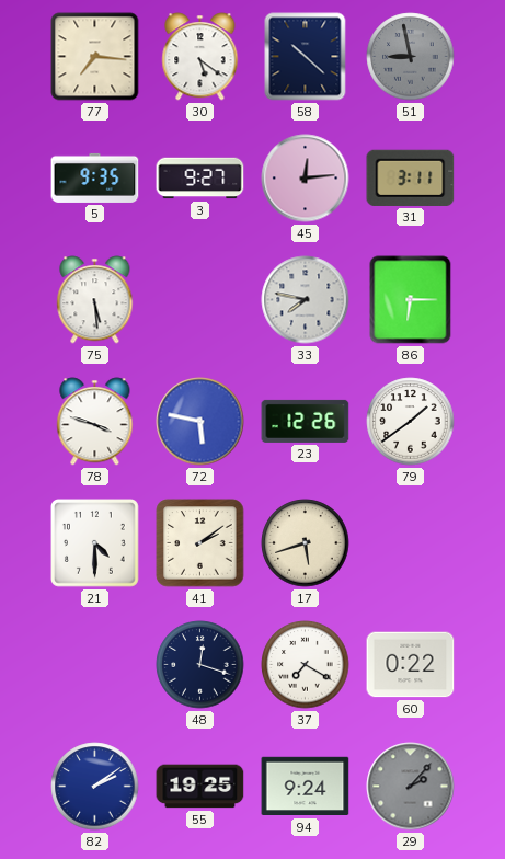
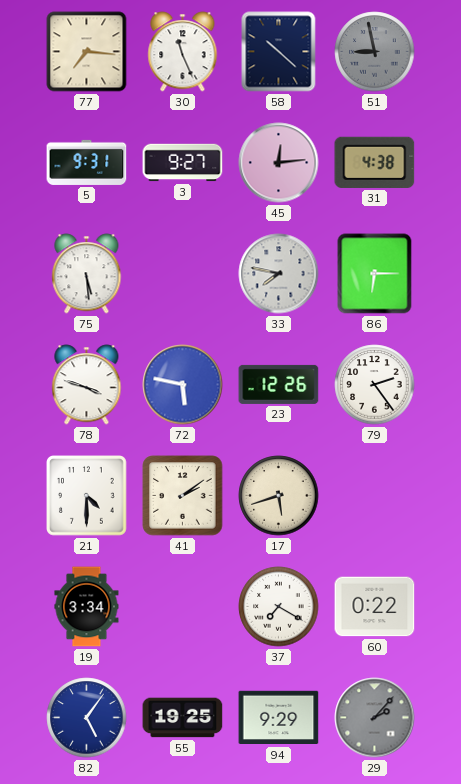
30: 5:21 -> 11:26 (183, 52)
5: 9:35 -> 9:31 (87, 162)
31: 3:11 -> 4:38 (375, 162)
79: 1:39 -> 2:24 (375, 385)
19: none -> 3:34 (87, 607)
48: 12:18 -> none (200, 665)
82: 2:09 -> 5:06 (87, 718)
94: 9:24 -> 9:29 (279, 718)
